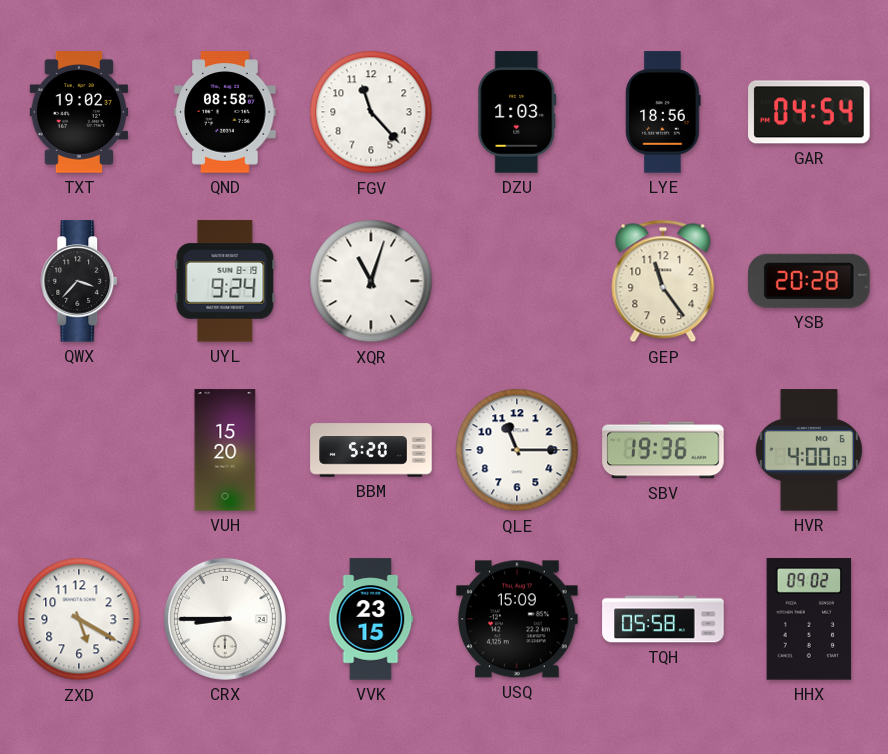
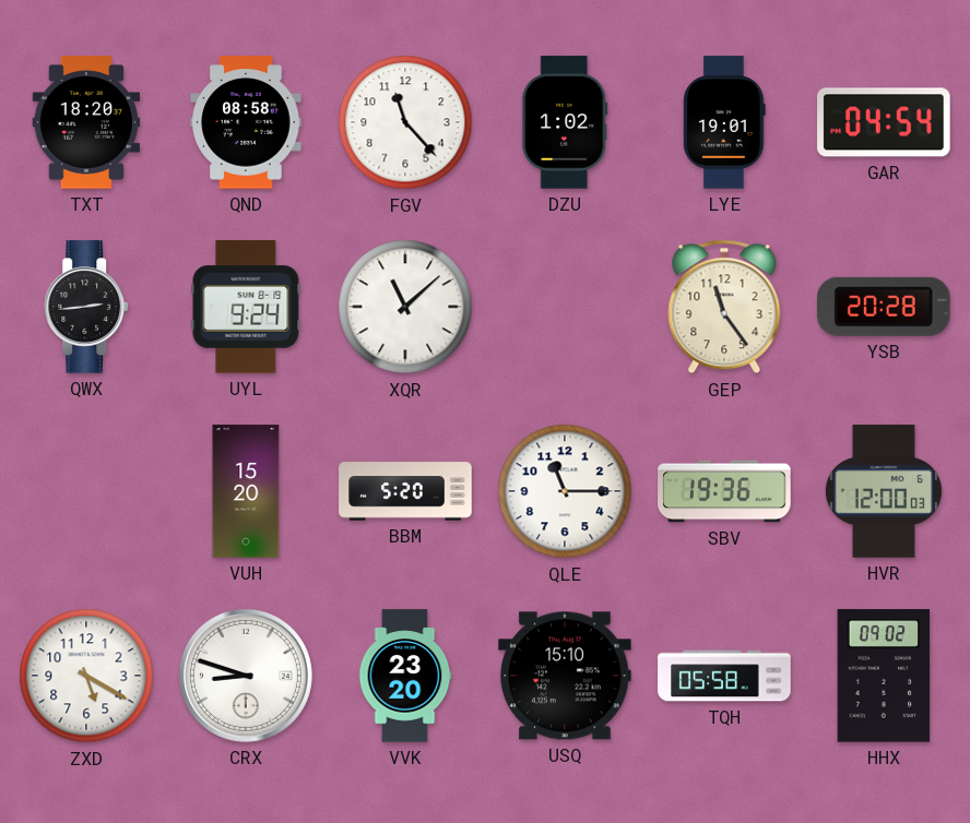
TXT: 19:02 -> 18:20 (86, 122)
DZU: 1:03 -> 1:02 (565, 122)
LYE: 18:56 -> 19:01 (724, 122)
QWX: 3:37 -> 2:44 (87, 307)
XQR: 11:03 -> 11:08 (405, 307)
HVR: 4:00 -> 12:00 (884, 491)
CRX: 8:45 -> 8:48 (246, 676)
VVK: 23:15 -> 23:20 (405, 676)
USQ: 15:09 -> 15:10 (565, 676)
